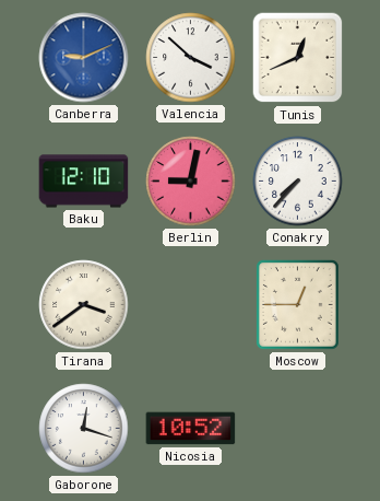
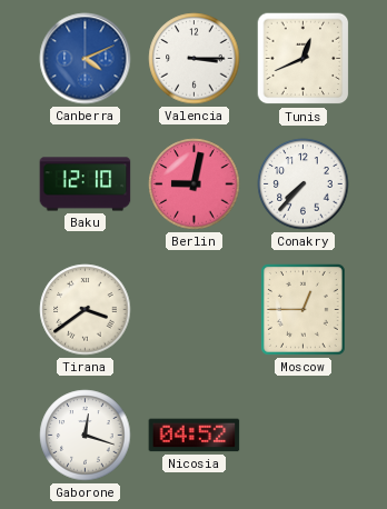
Canberra: 9:11 -> 4:11 (86, 59)
Valencia: 3:52 -> 3:15 (195, 59)
Nicosia: 10:52 -> 04:52 (195, 436)
